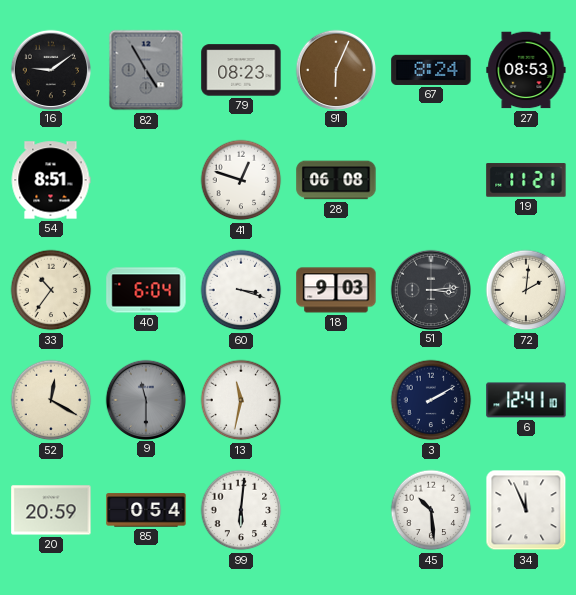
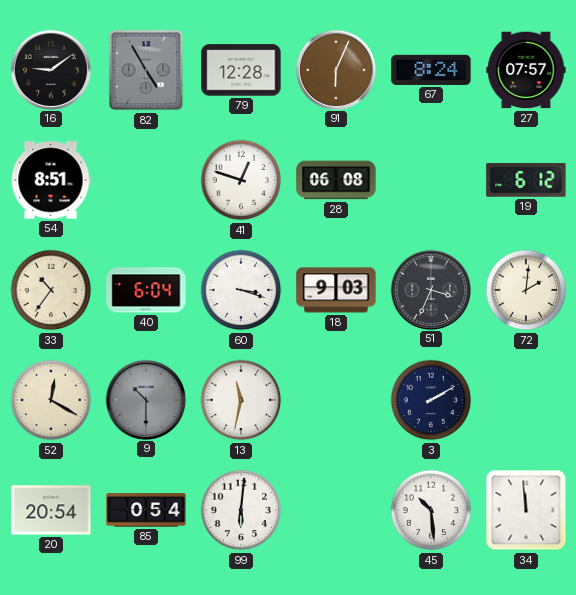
79: 08:23 -> 12:28 (241, 70)
27: 08:53 -> 07:57 (526, 70)
19: 11:21 -> 6:12 (526, 180)
51: 3:14 -> 3:34 (430, 289)
9: 11:30 -> 10:30 (145, 399)
6: 12:41 -> none (526, 400)
20: 20:59 -> 20:54 (51, 510)
34: 11:56 -> 11:59 (526, 510)
